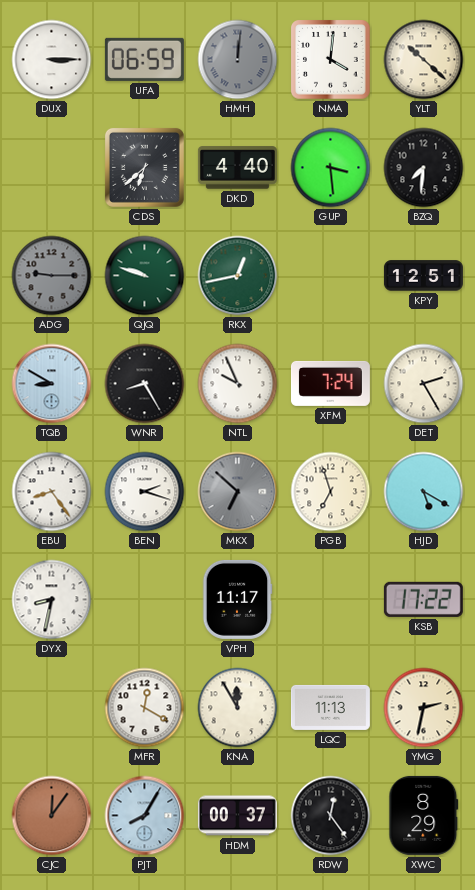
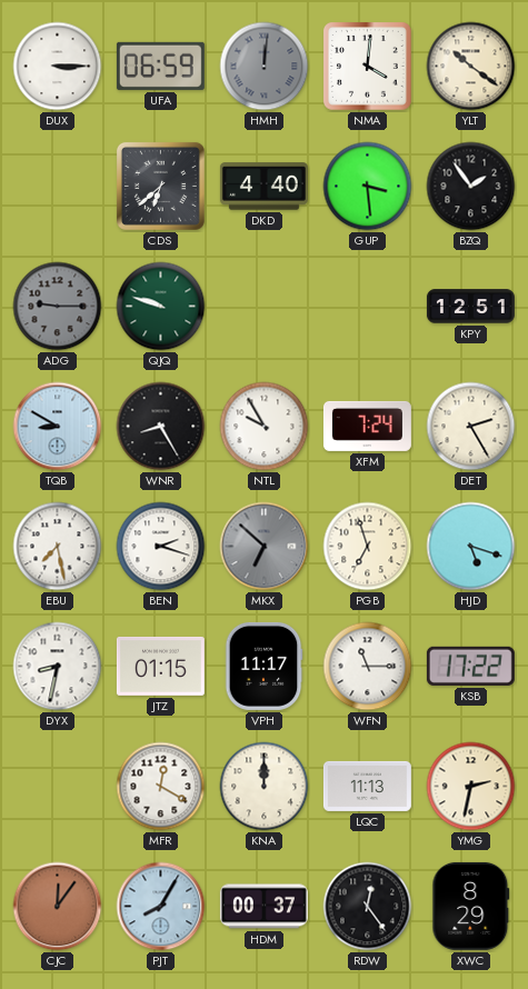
YLT: 10:22 -> 10:21 (471, 67)
BZQ: 7:31 -> 1:54 (471, 187)
RKX: 12:43 -> none (238, 276)
NTL: 9:56 -> 9:55 (265, 427)
EBU: 8:24 -> 7:28 (58, 547)
HJD: 5:20 -> 5:18 (471, 547)
JTZ: none -> 01:15 (160, 667)
WFN: none -> 11:15 (368, 667)
KNA: 11:55 -> 12:00 (265, 787)
